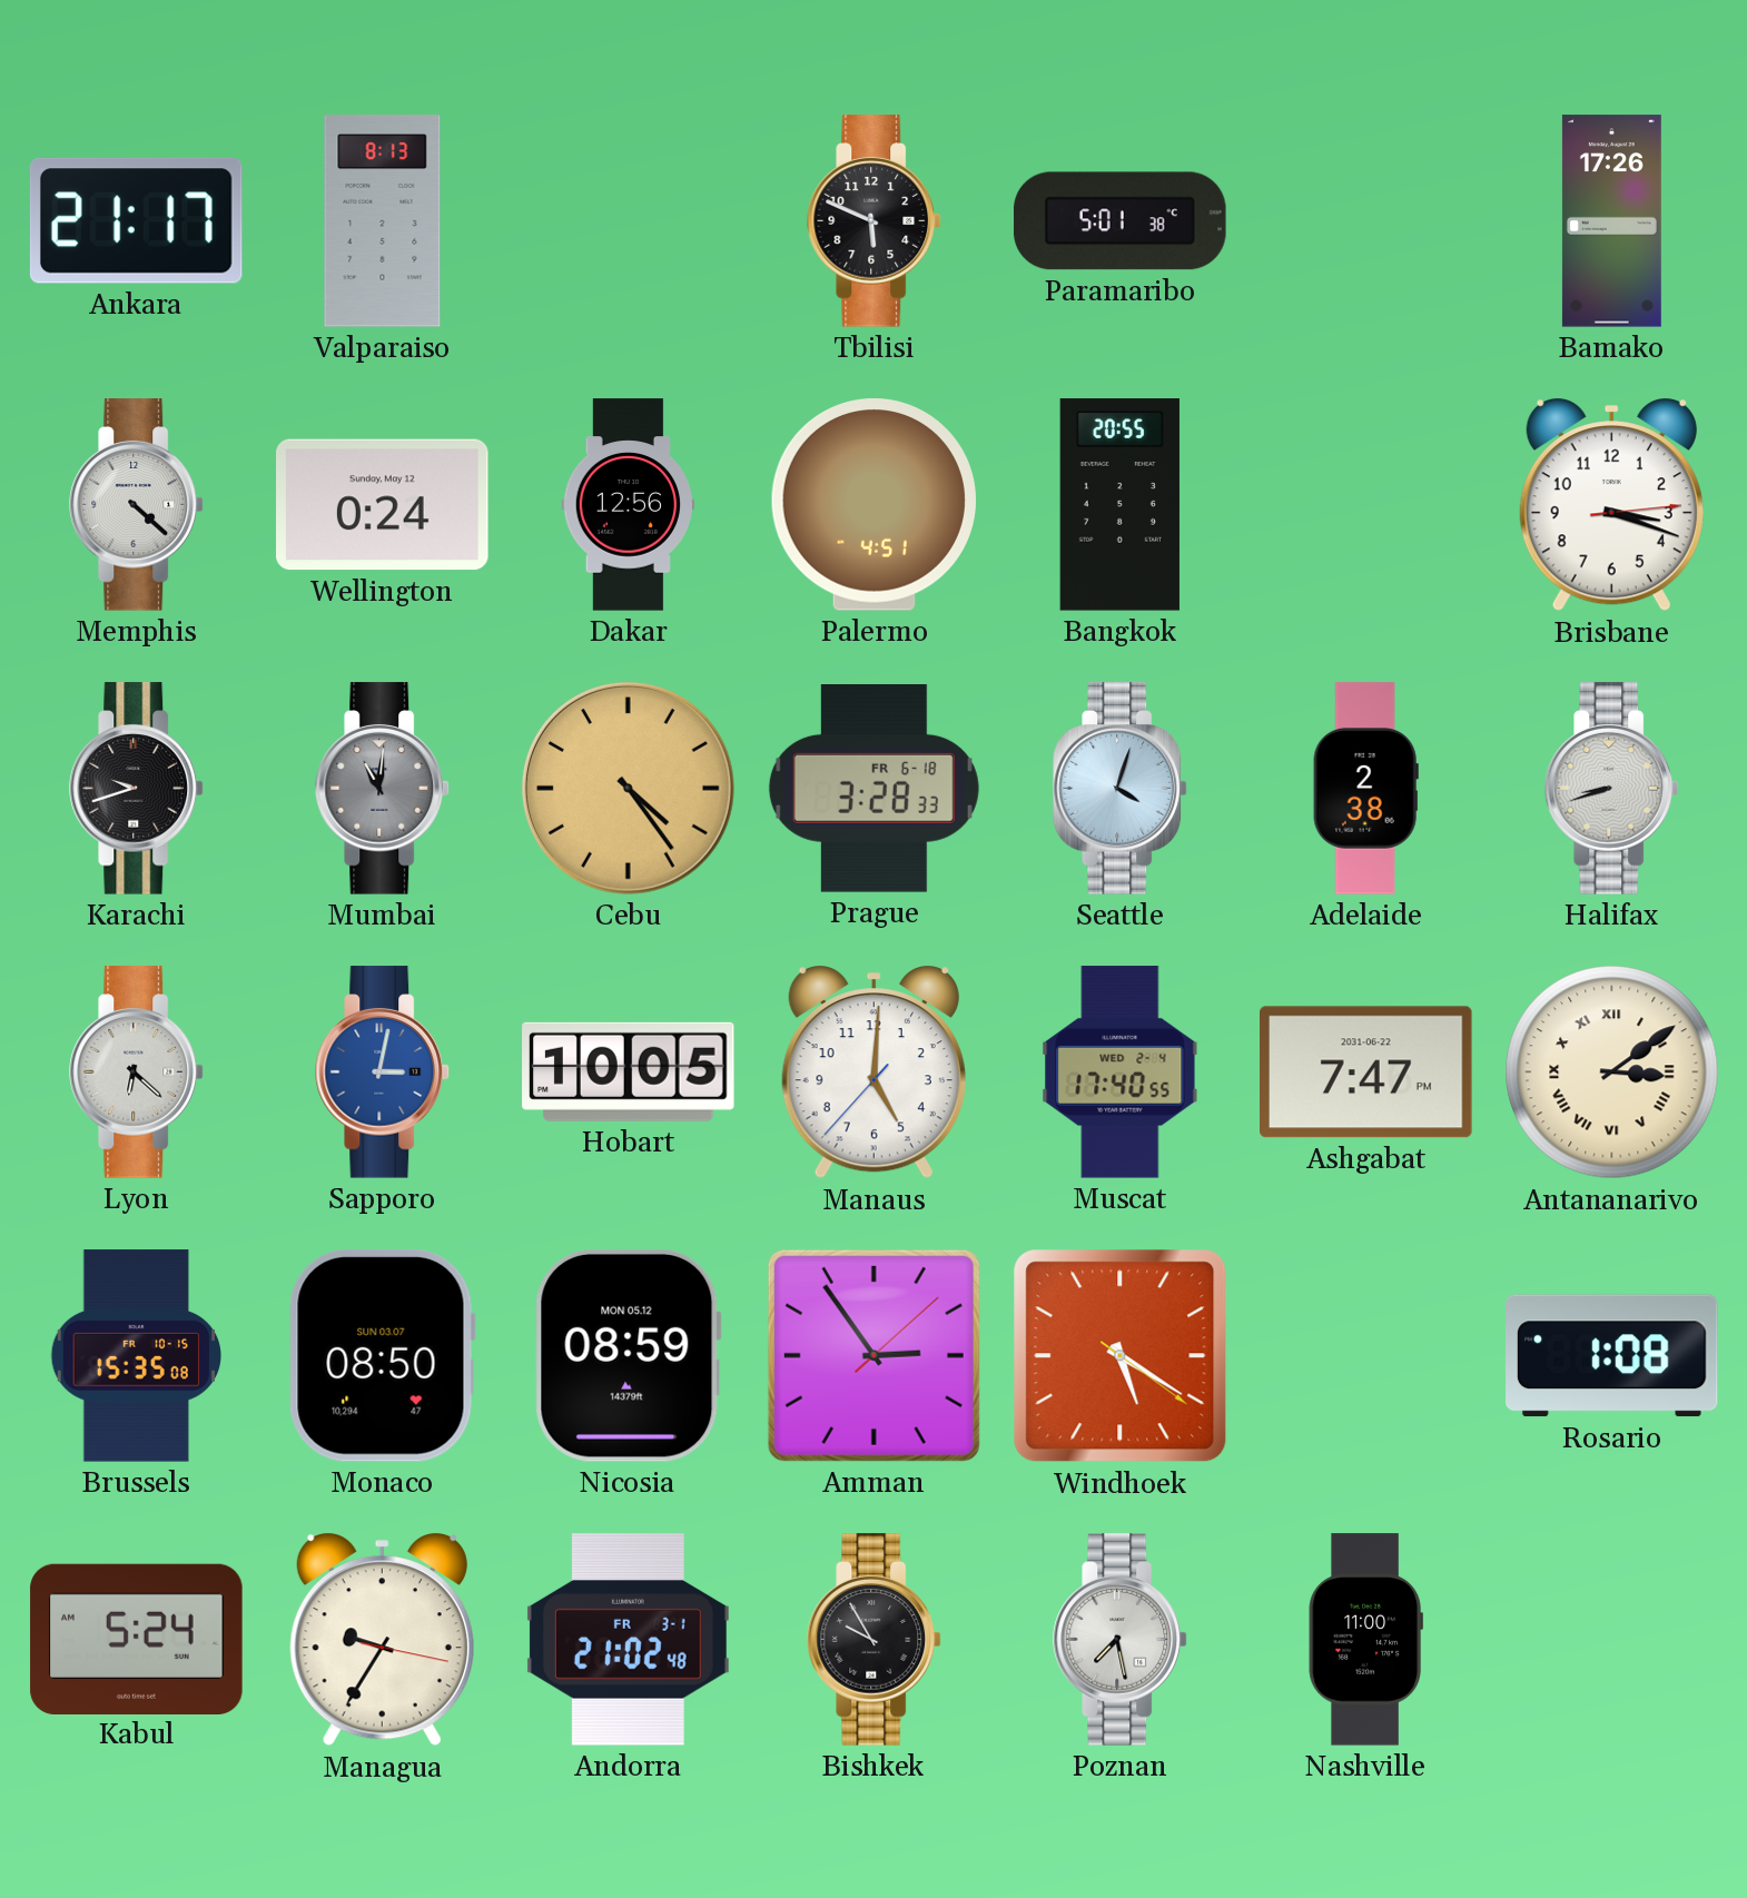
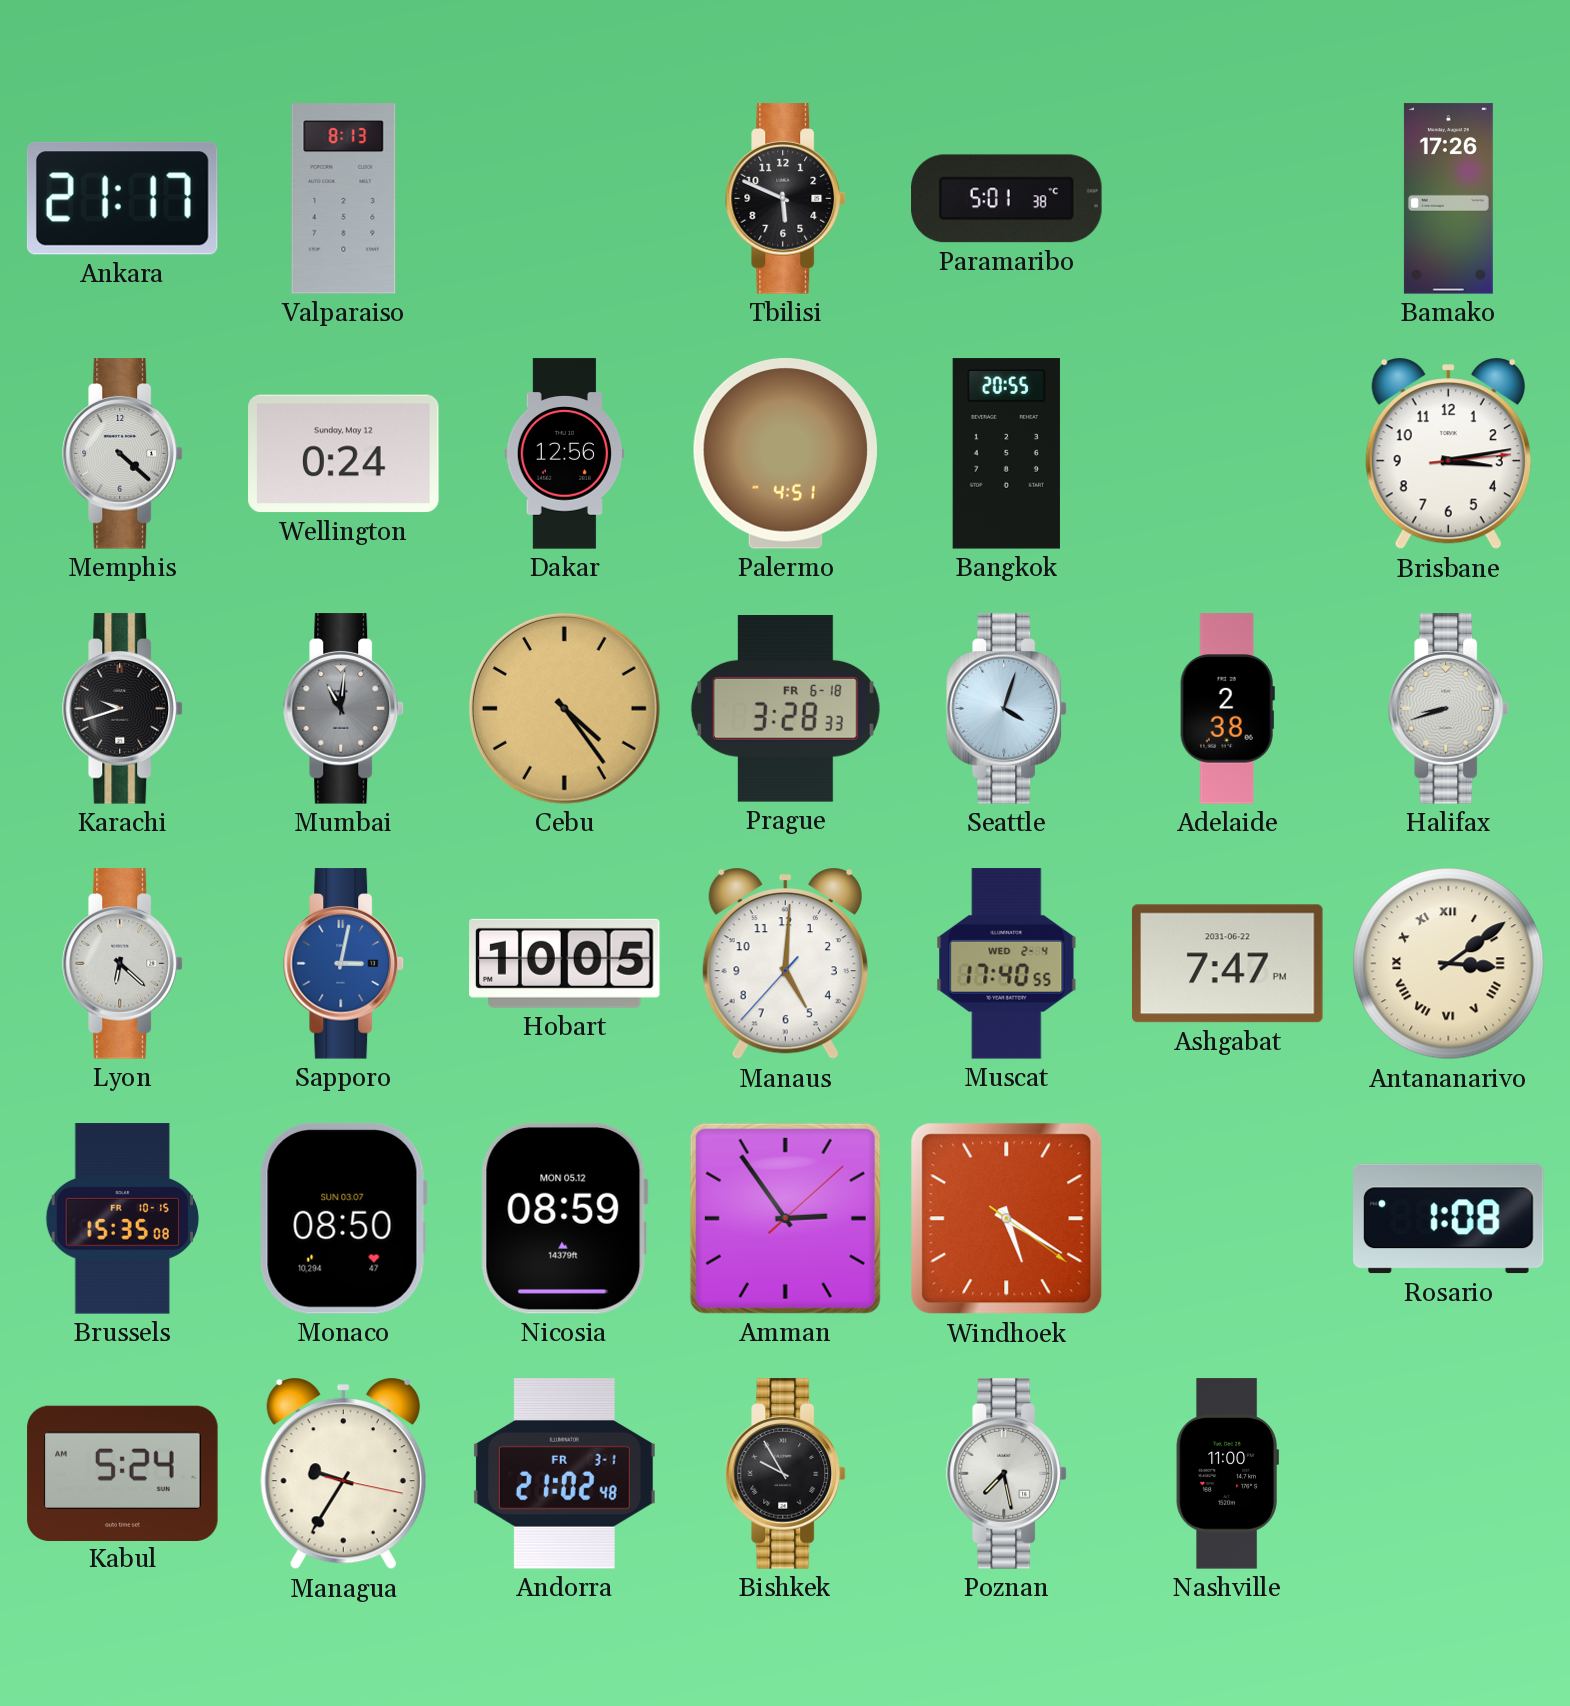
Brisbane: 3:18 -> 3:13 (1448, 454)
